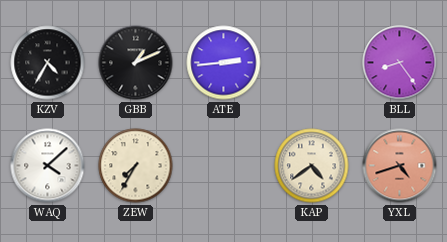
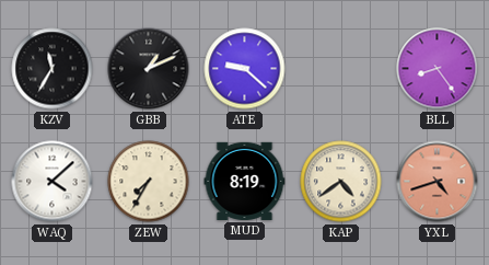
KZV: 4:35 -> 11:35 (53, 69)
ATE: 2:44 -> 9:22 (245, 69)
MUD: none -> 8:19 (245, 181)
